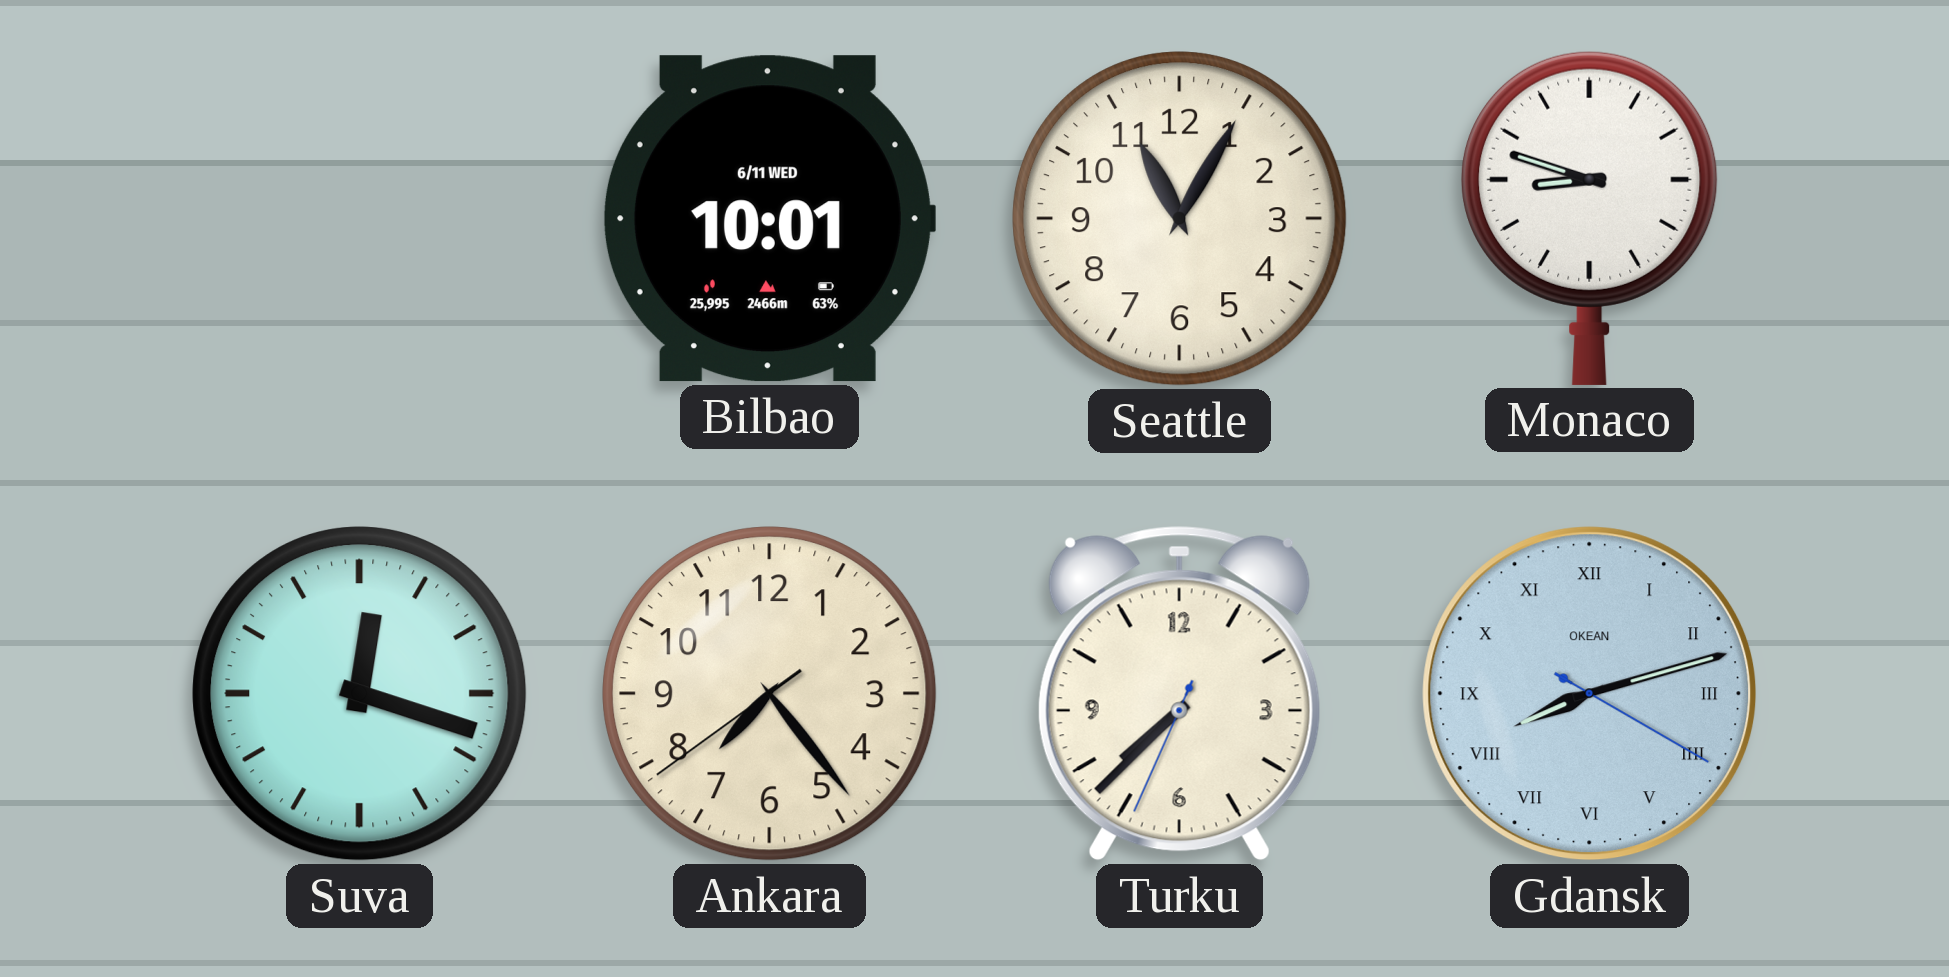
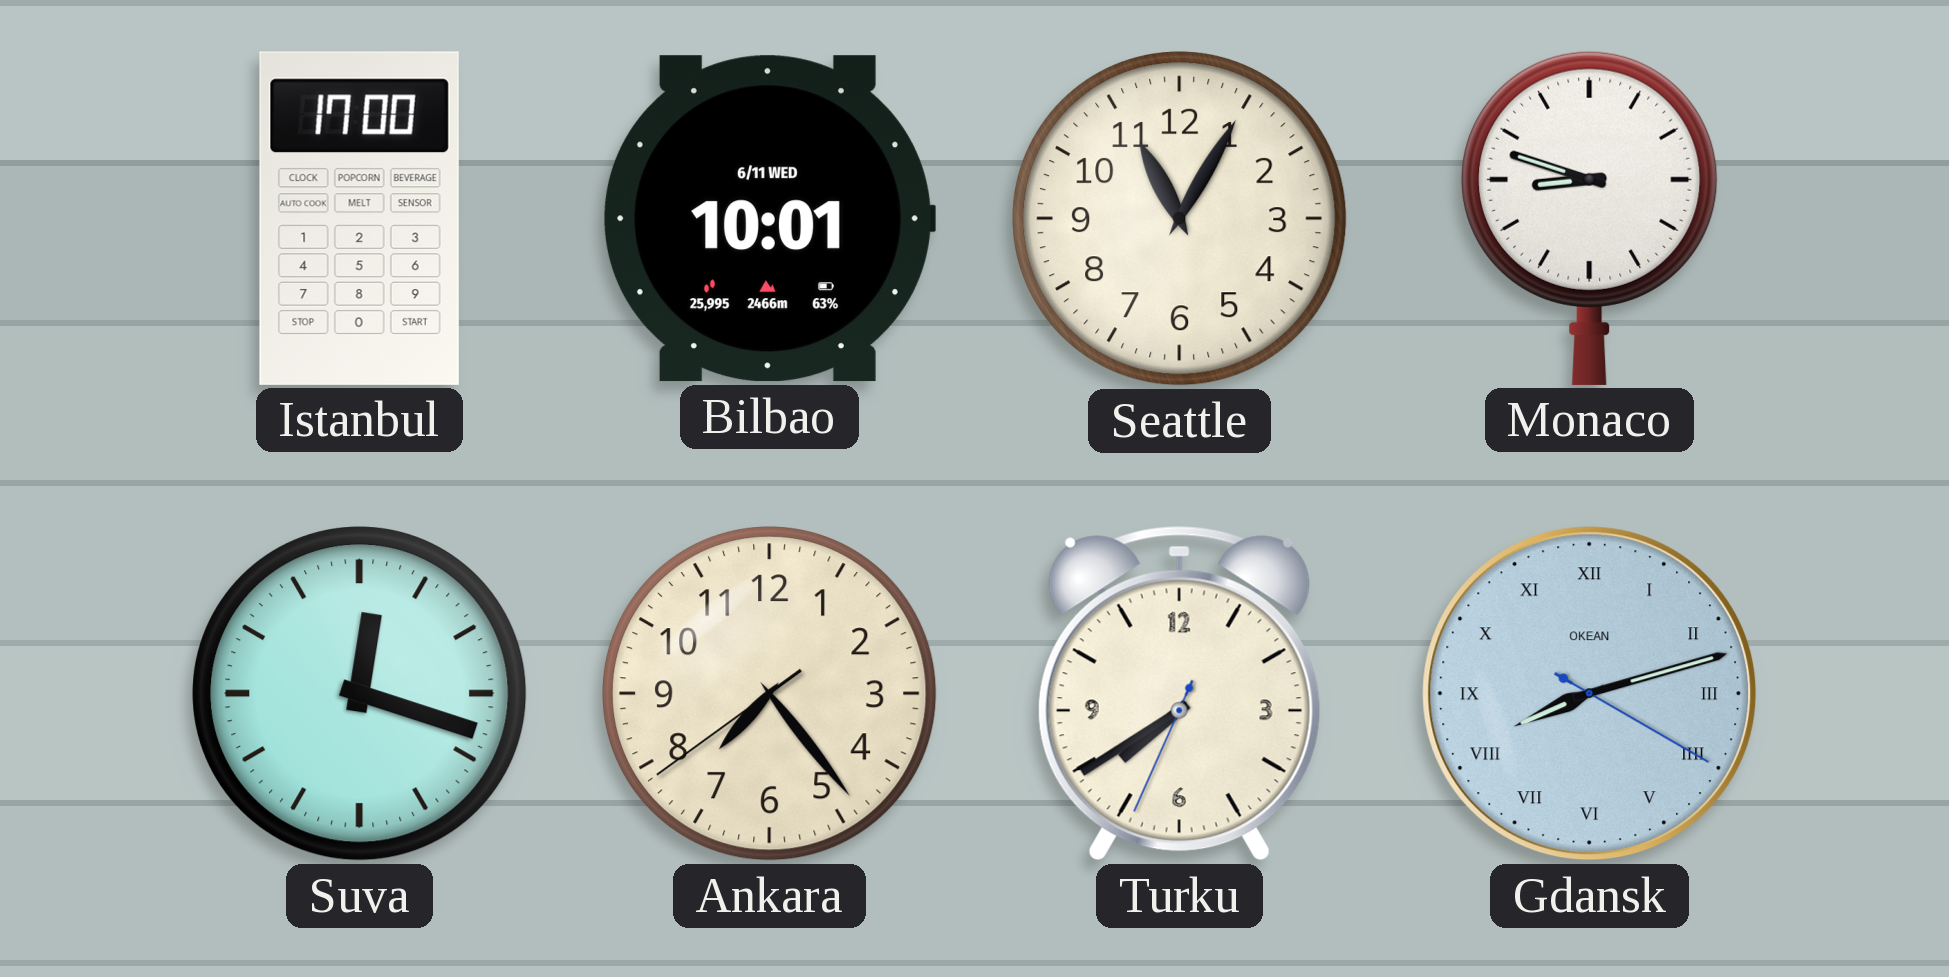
Istanbul: none -> 17:00 (359, 218)
Turku: 7:37 -> 7:39 (1179, 693)
